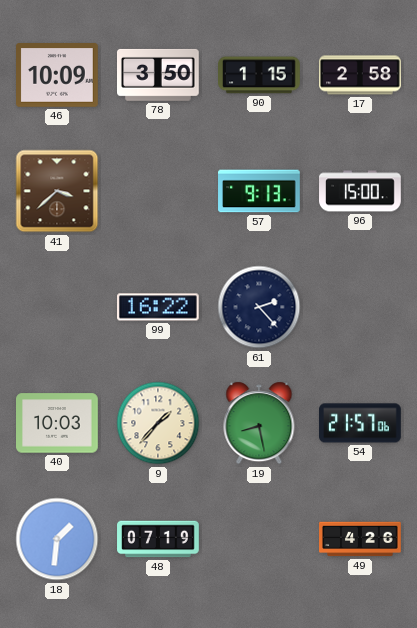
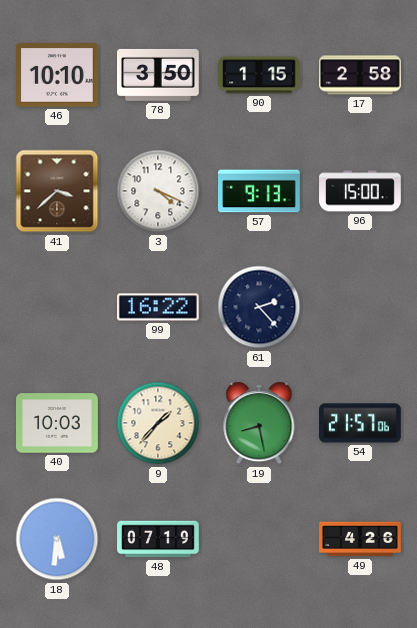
46: 10:09 -> 10:10 (58, 76)
3: none -> 4:19 (158, 191)
18: 1:31 -> 5:31 (57, 539)
